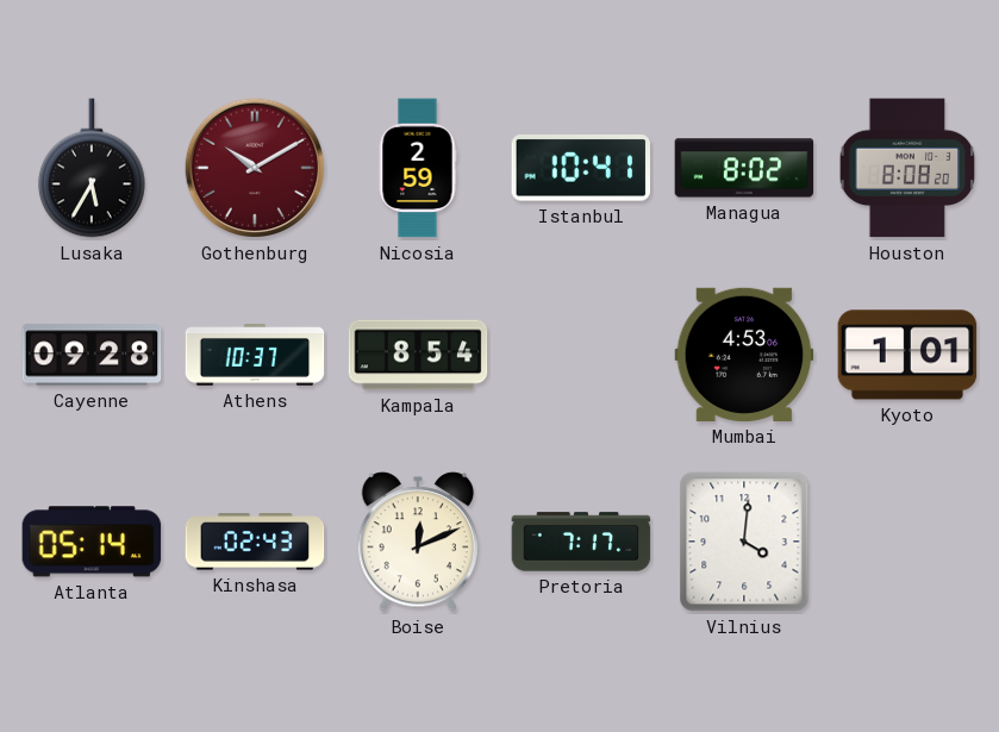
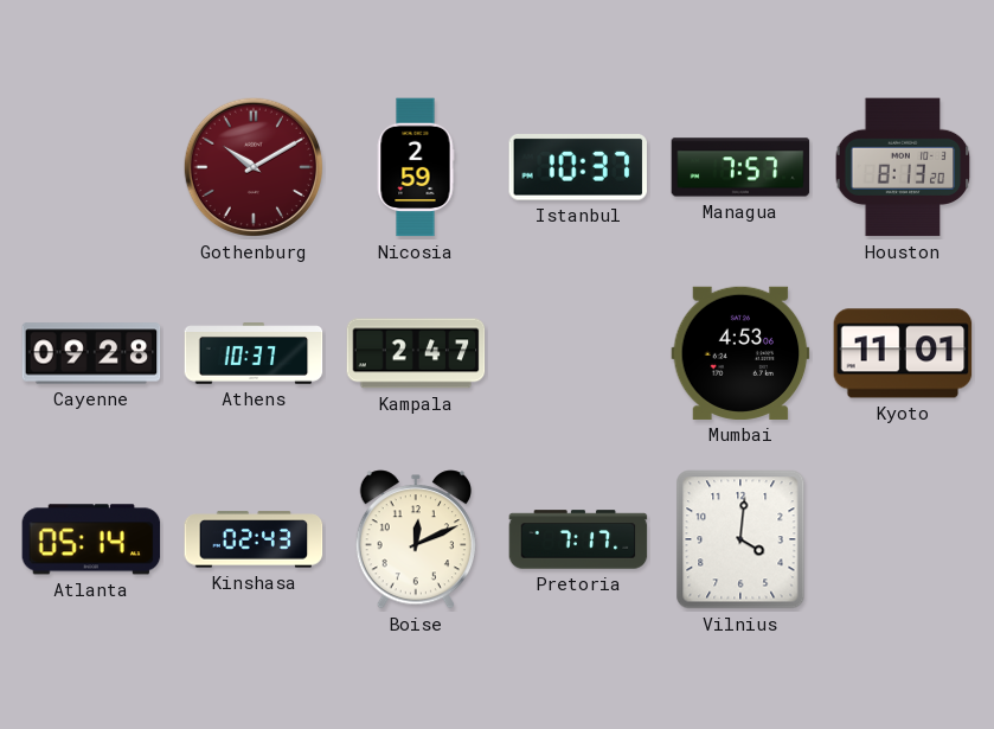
Lusaka: 5:35 -> none (93, 168)
Istanbul: 10:41 -> 10:37 (577, 168)
Managua: 8:02 -> 7:57 (740, 167)
Houston: 8:08 -> 8:13 (903, 167)
Kampala: 8:54 -> 2:47 (416, 353)
Kyoto: 1:01 -> 11:01 (903, 353)
